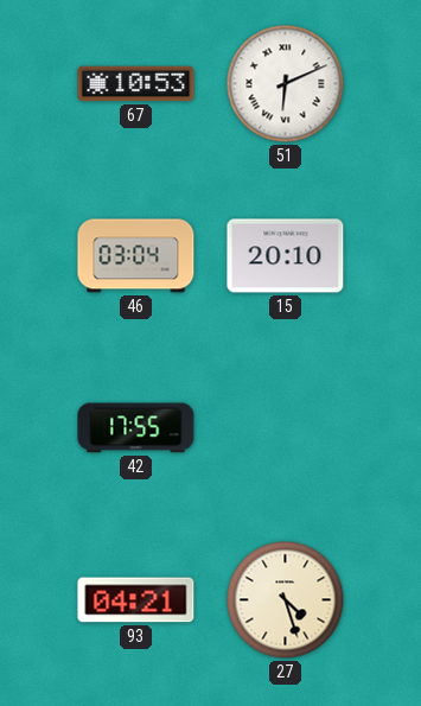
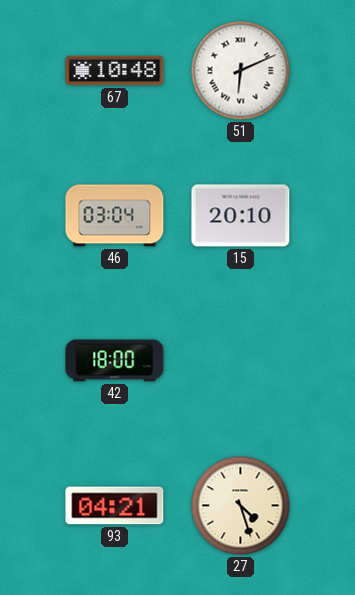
67: 10:53 -> 10:48 (115, 71)
42: 17:55 -> 18:00 (115, 361)
